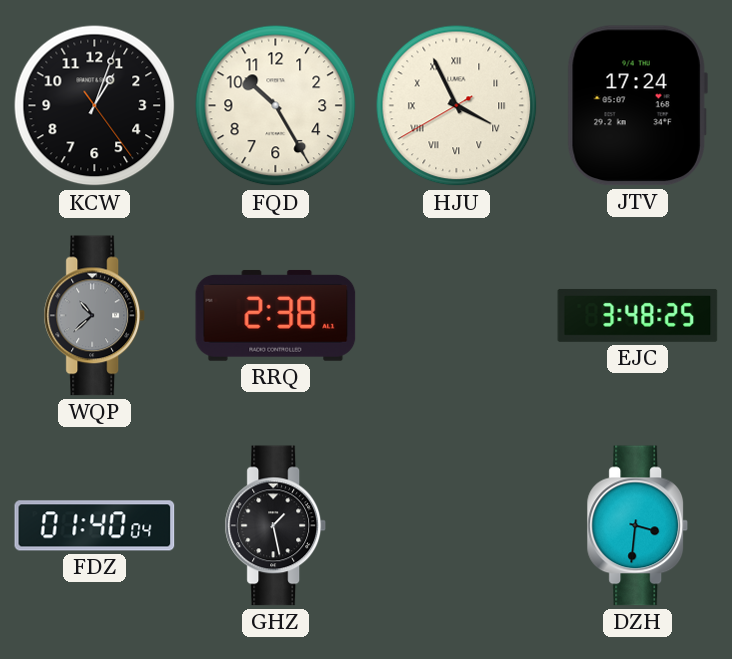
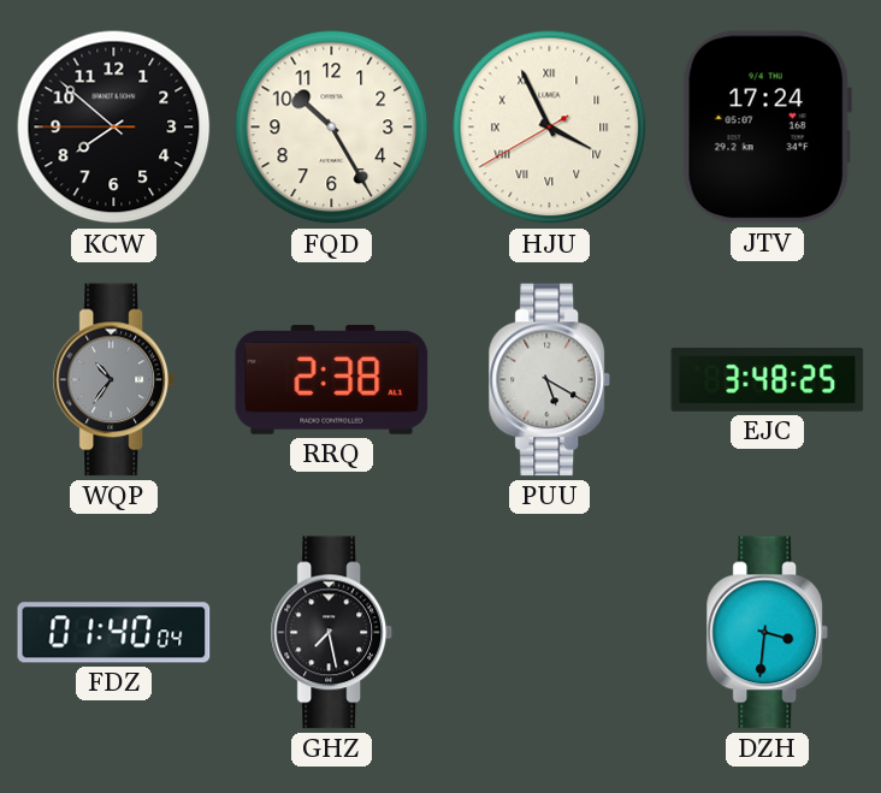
KCW: 1:03 -> 7:51 (114, 128)
WQP: 10:38 -> 10:36 (114, 380)
PUU: none -> 5:20 (550, 380)
GHZ: 1:28 -> 7:28 (332, 633)
